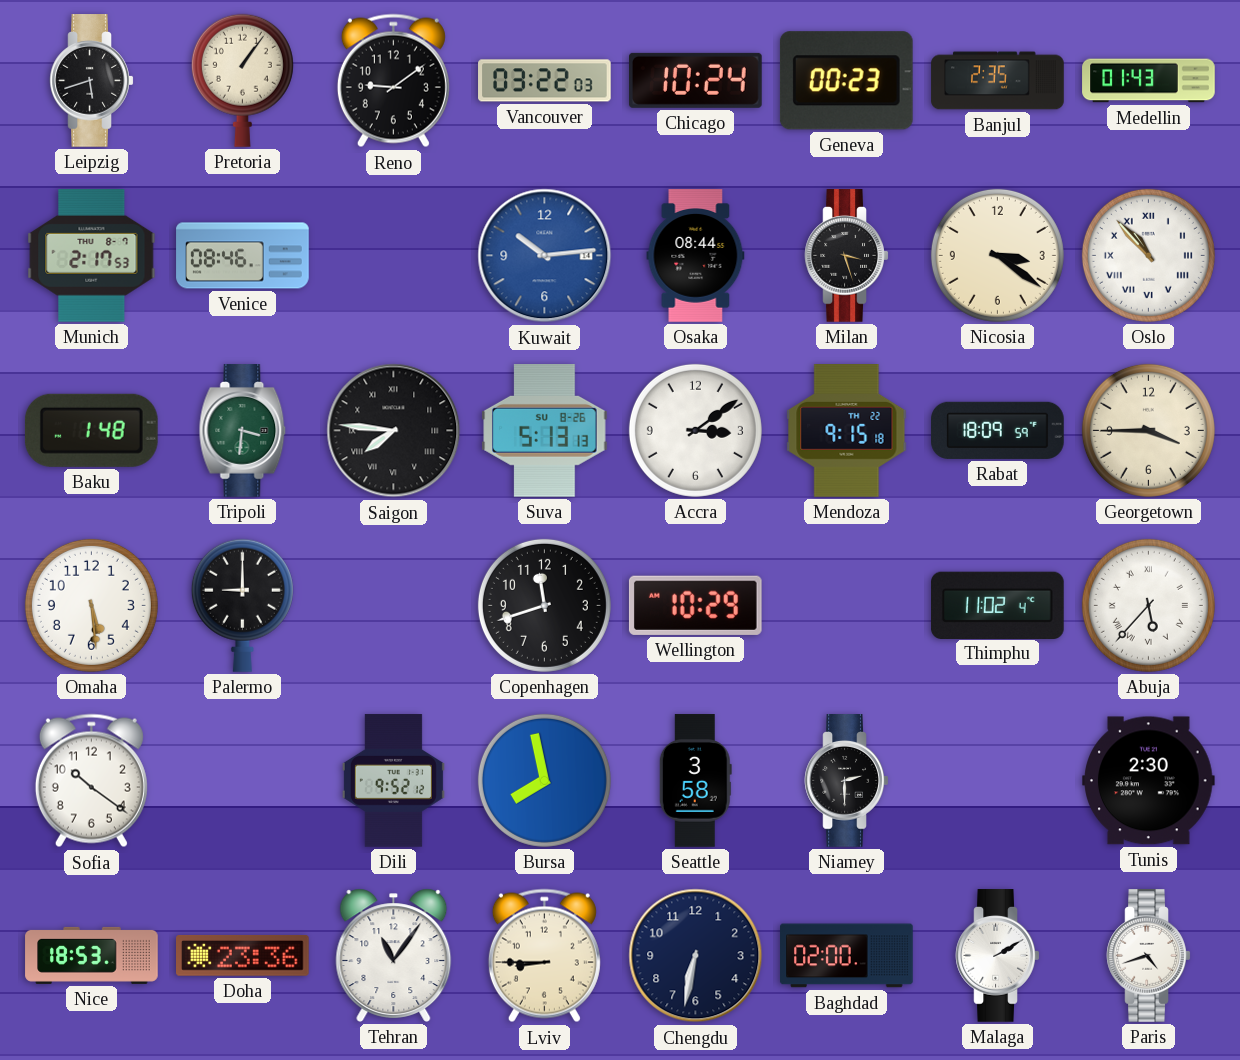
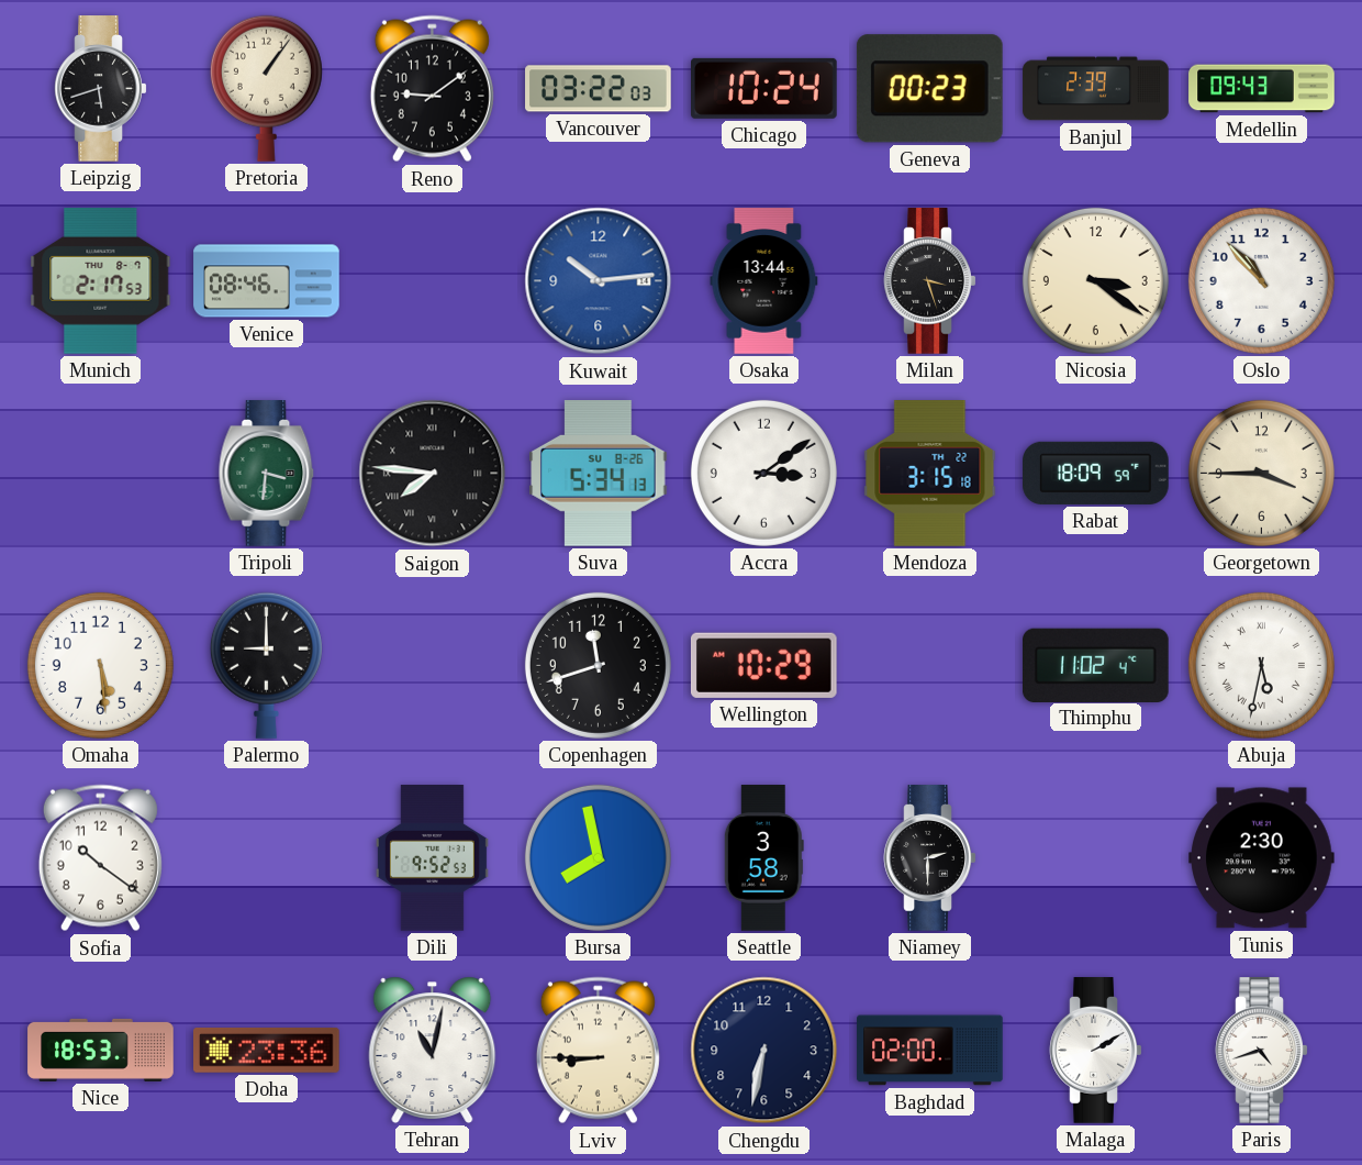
Banjul: 2:35 -> 2:39 (1096, 89)
Medellin: 01:43 -> 09:43 (1262, 89)
Osaka: 08:44 -> 13:44 (764, 281)
Oslo numerals: Roman -> Arabic (1261, 280)
Baku: 1:48 -> none (91, 430)
Suva: 5:13 -> 5:34 (599, 474)
Mendoza: 9:15 -> 3:15 (930, 474)
Abuja: 5:37 -> 5:32 (1261, 665)
Dili: 9:52:12 -> 9:52:53 (432, 858)
Tehran: 11:06 -> 11:02 (433, 1050)
